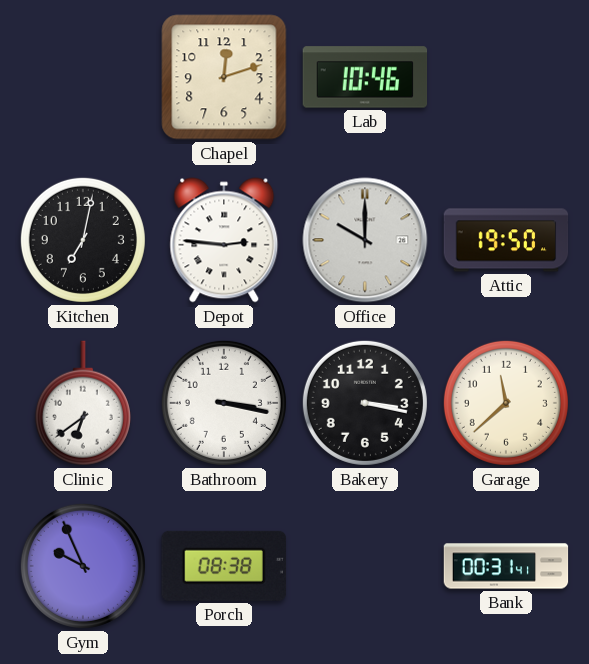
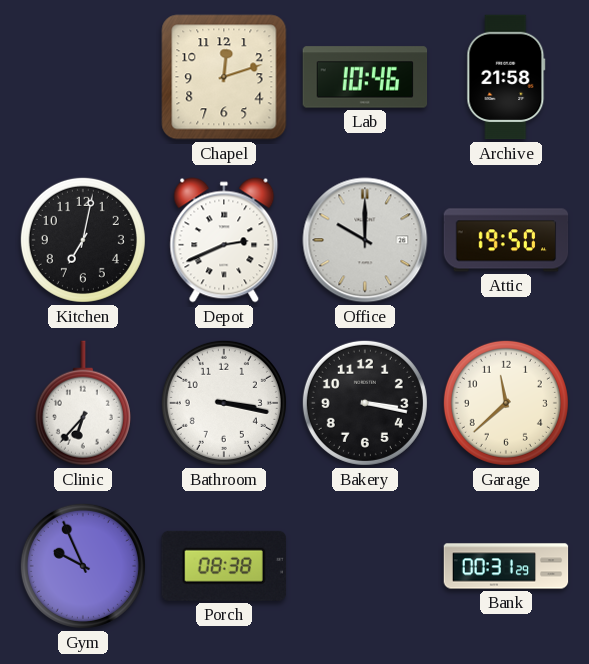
Archive: none -> 21:58 (506, 77)
Depot: 2:46 -> 2:41 (224, 240)
Clinic: 6:39 -> 6:37 (83, 403)
Bank: 00:31:41 -> 00:31:29 (506, 566)
